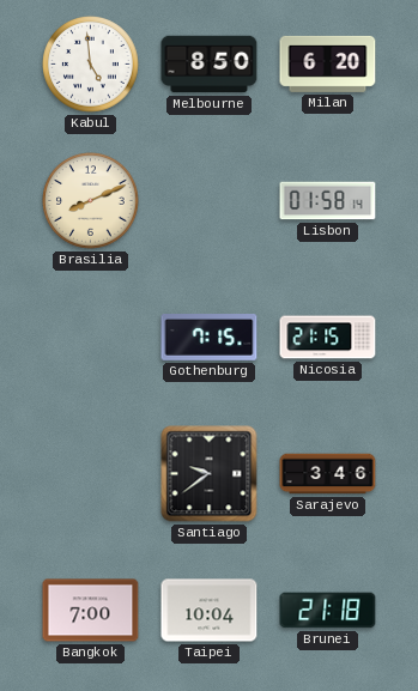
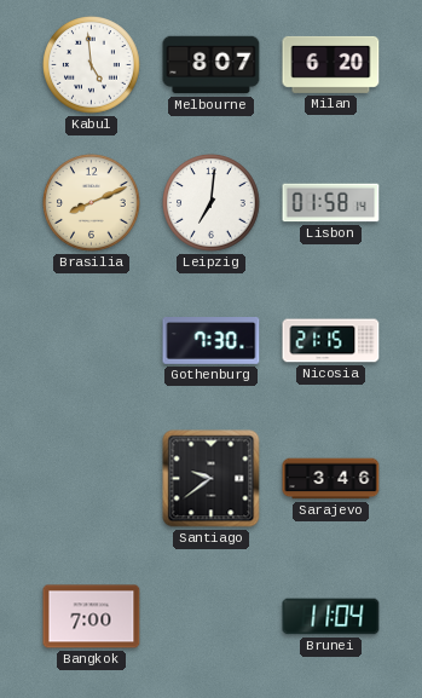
Melbourne: 8:50 -> 8:07 (212, 65)
Leipzig: none -> 7:01 (212, 203)
Gothenburg: 7:15 -> 7:30 (212, 341)
Taipei: 10:04 -> none (210, 611)
Brunei: 21:18 -> 11:04 (331, 617)
